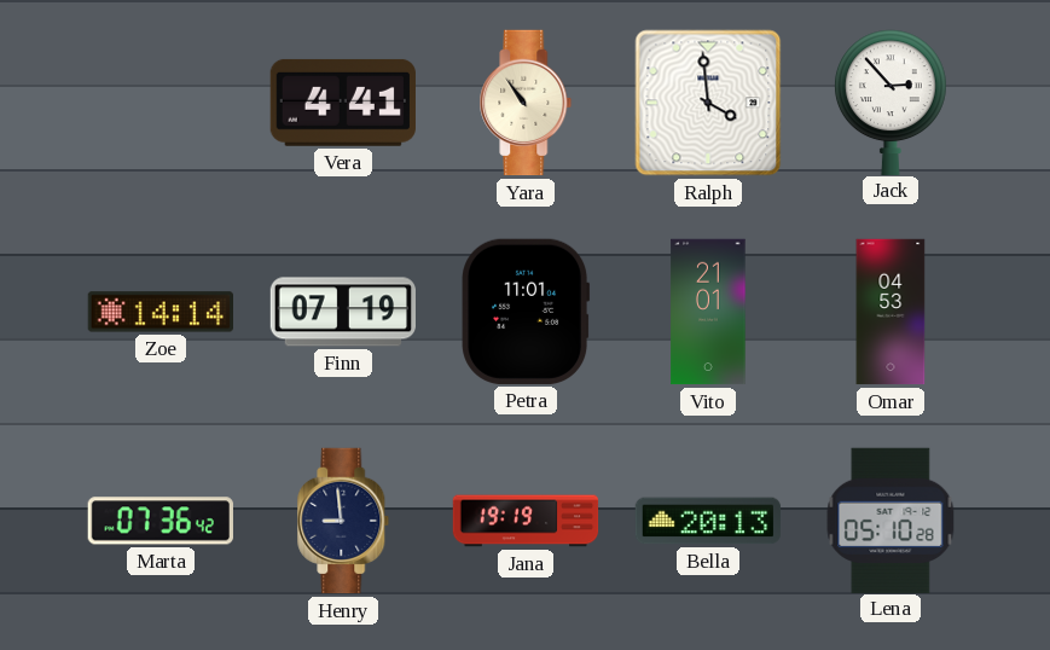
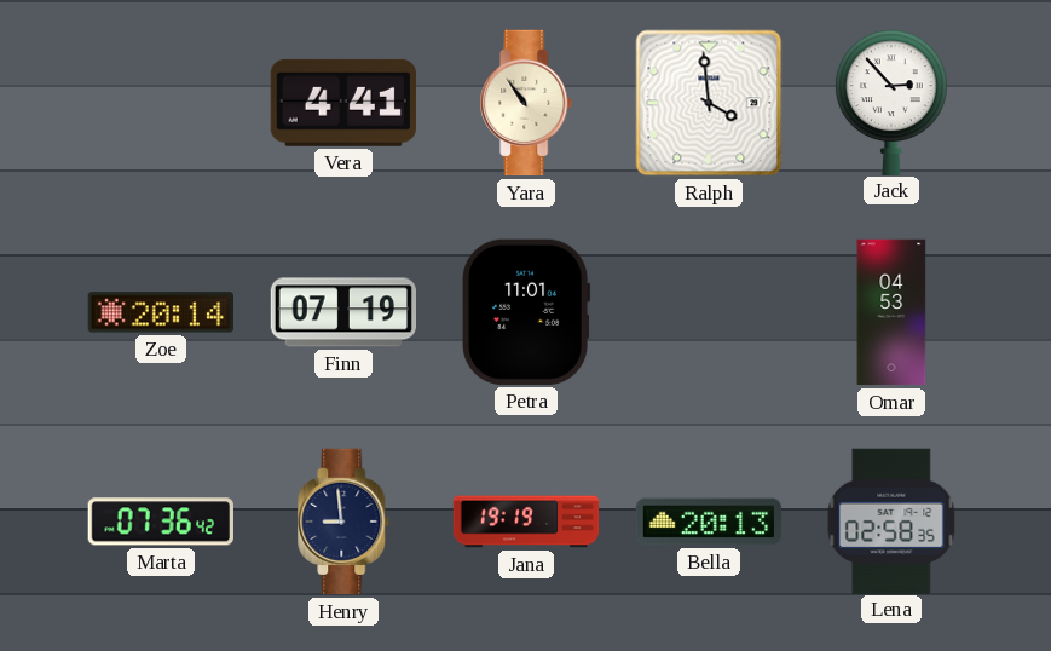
Zoe: 14:14 -> 20:14 (160, 312)
Vito: 21:01 -> none (708, 312)
Lena: 05:10 -> 02:58 (891, 520)
